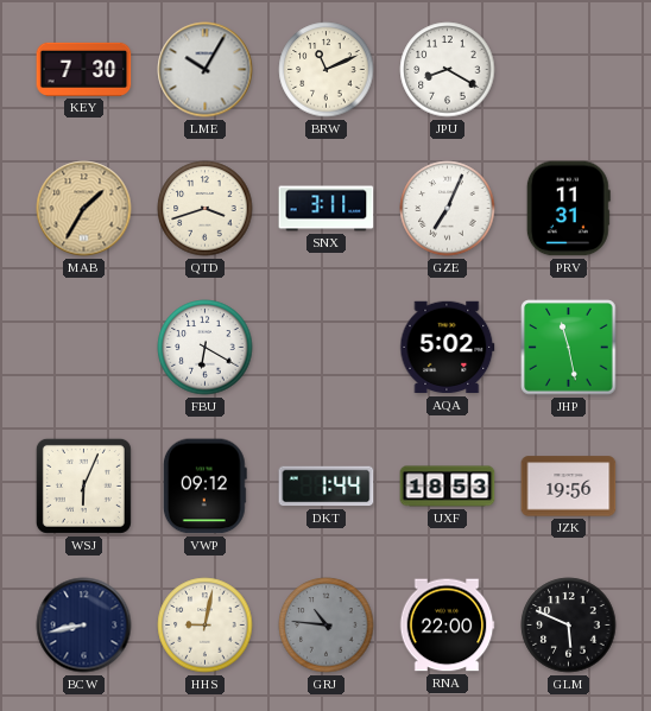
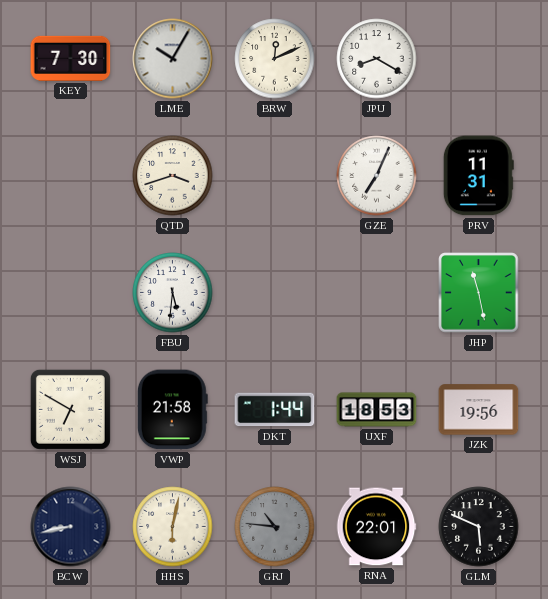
BRW: 11:11 -> 12:11 (275, 59)
MAB: 1:35 -> none (84, 209)
SNX: 3:11 -> none (327, 209)
FBU: 6:20 -> 5:31 (173, 293)
AQA: 5:02 -> none (448, 348)
WSJ: 6:04 -> 6:50 (70, 409)
VWP: 09:12 -> 21:58 (172, 410)
HHS: 9:02 -> 6:02 (173, 527)
RNA: 22:00 -> 22:01 (376, 527)
